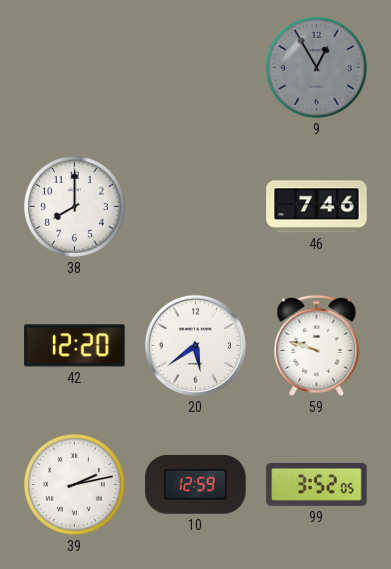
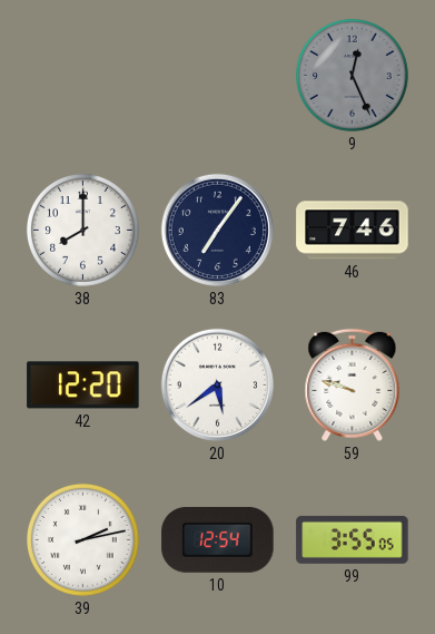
9: 12:55 -> 12:26 (352, 75)
83: none -> 7:06 (217, 230)
10: 12:59 -> 12:54 (218, 539)
99: 3:52 -> 3:55 (353, 539)
